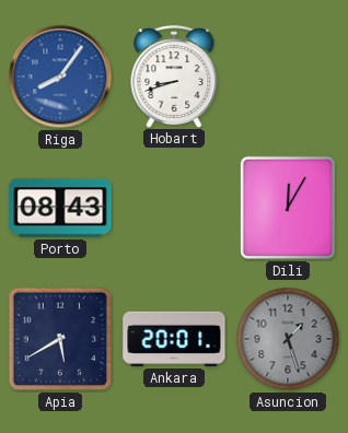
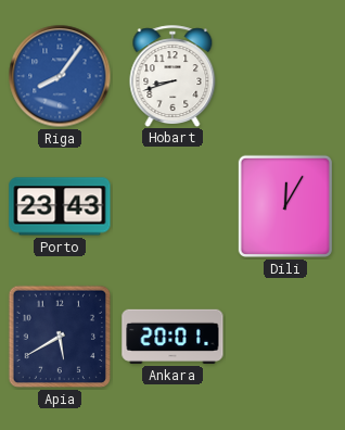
Porto: 08:43 -> 23:43 (60, 206)
Asuncion: 1:27 -> none (288, 339)
